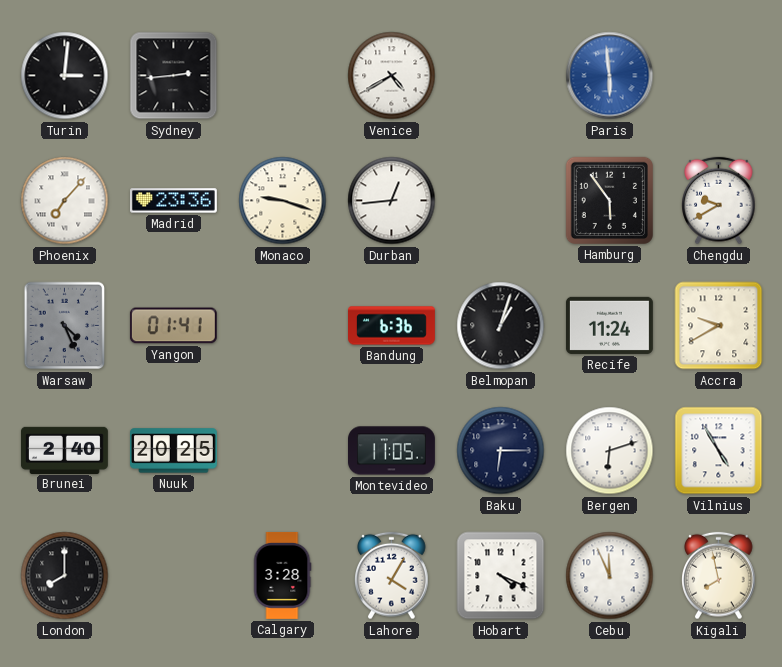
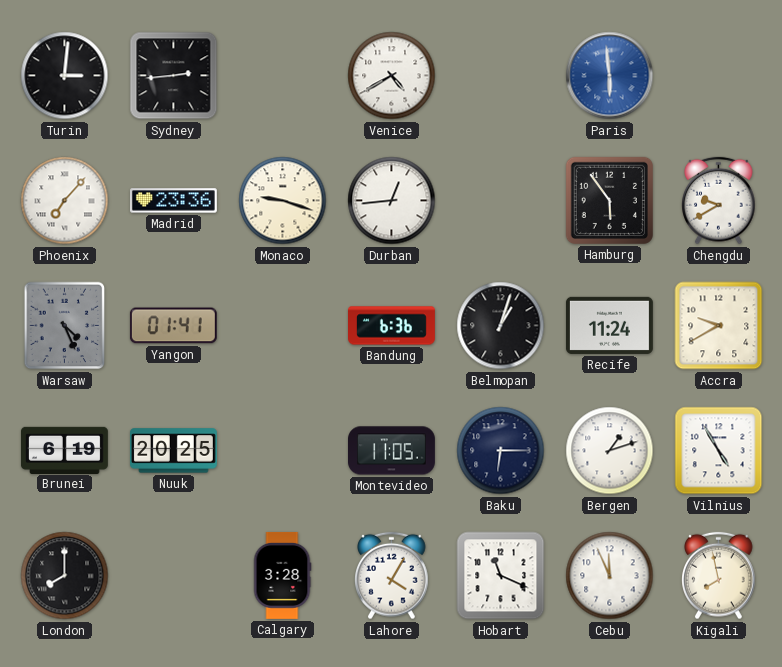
Brunei: 2:40 -> 6:19 (65, 450)
Bergen: 6:12 -> 1:12 (610, 451)
Hobart: 4:19 -> 11:19 (501, 576)
